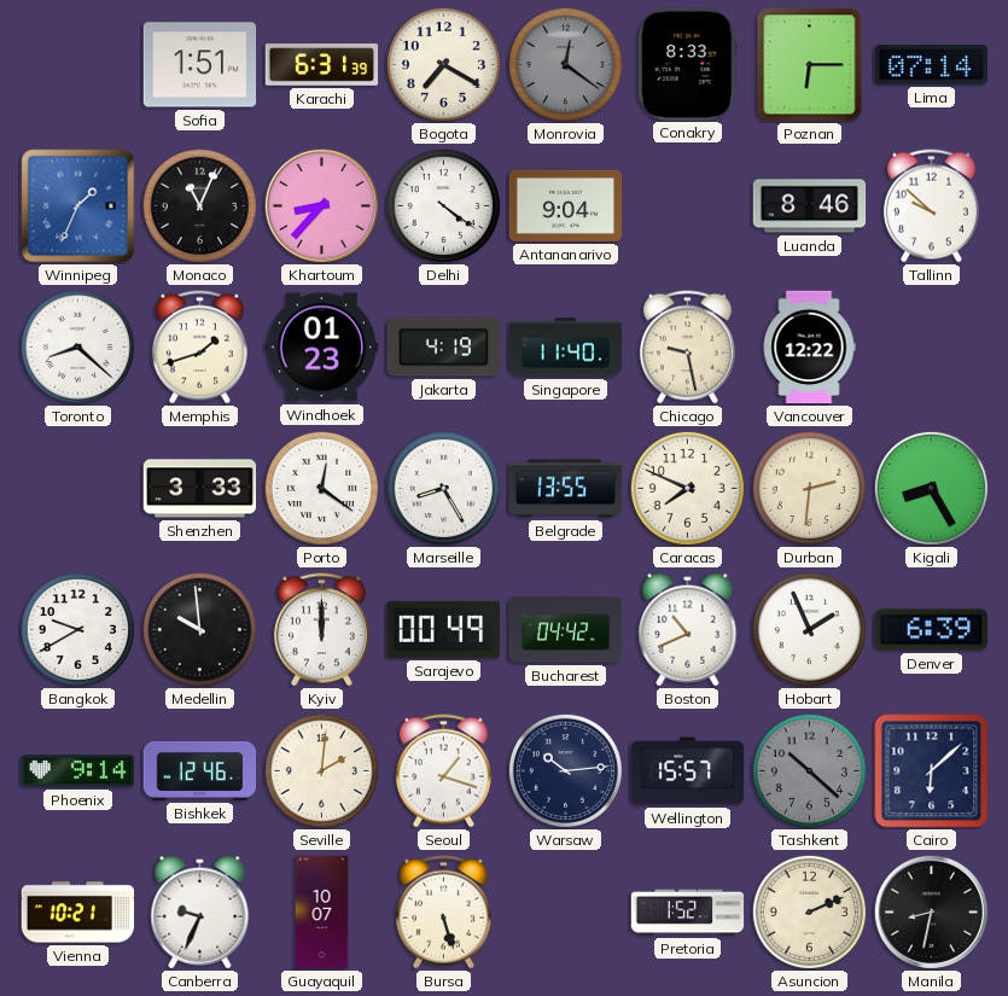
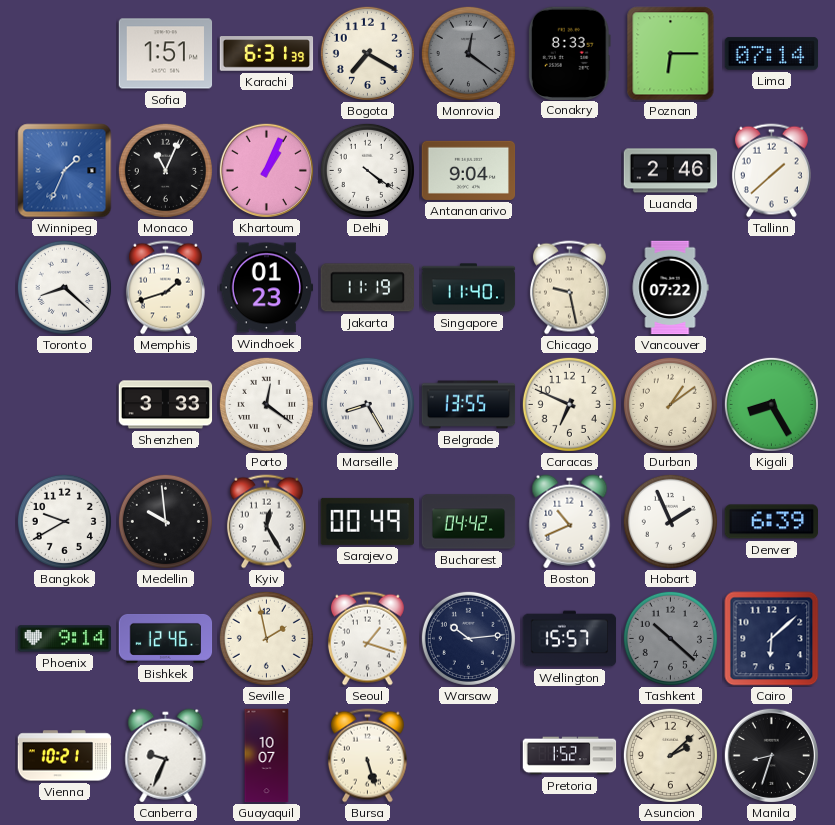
Khartoum: 8:37 -> 1:04 (266, 170)
Luanda: 8:46 -> 2:46 (671, 171)
Tallinn: 9:52 -> 1:38 (771, 171)
Jakarta: 4:19 -> 11:19 (367, 288)
Vancouver: 12:22 -> 07:22 (670, 288)
Caracas: 7:49 -> 6:49 (569, 404)
Durban: 2:31 -> 1:09 (670, 404)
Kyiv: 12:00 -> 12:25 (266, 522)
Seville: 2:01 -> 1:58 (266, 638)
Asuncion: 2:11 -> 2:08 (670, 755)
Manila: 8:32 -> 8:33 (771, 755)
